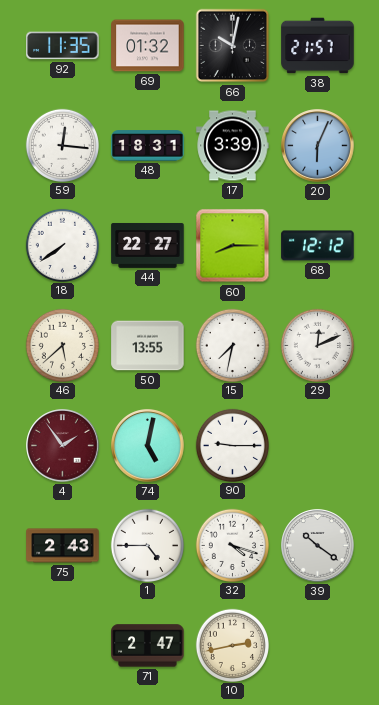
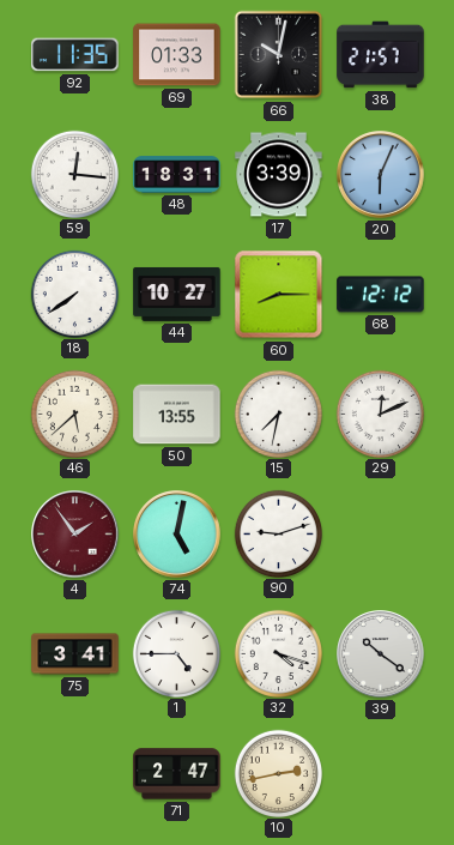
69: 01:32 -> 01:33 (177, 55)
44: 22:27 -> 10:27 (177, 294)
90: 9:15 -> 9:12 (278, 533)
75: 2:43 -> 3:41 (75, 654)
